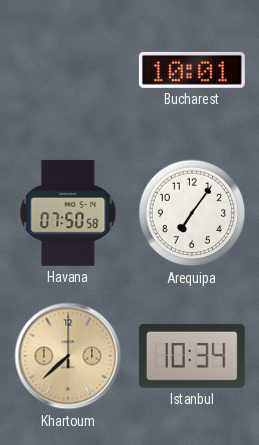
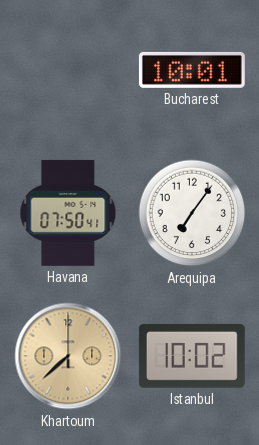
Havana: 07:50:58 -> 07:50:41 (68, 213)
Istanbul: 10:34 -> 10:02 (192, 356)
